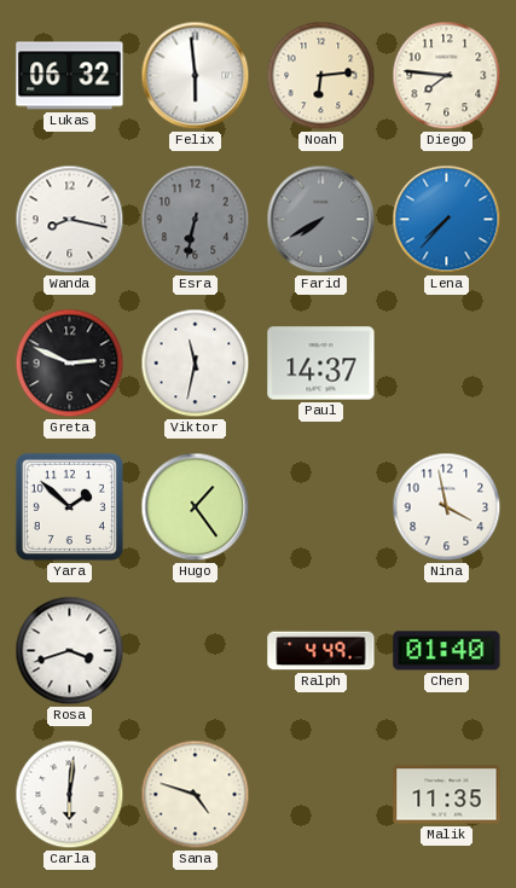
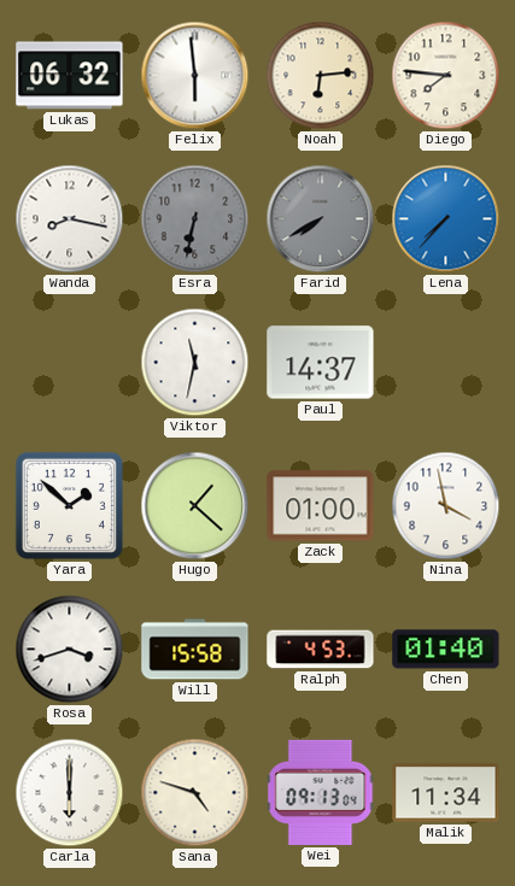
Greta: 2:49 -> none (70, 364)
Hugo: 1:24 -> 1:22 (195, 506)
Zack: none -> 01:00 (321, 506)
Will: none -> 15:58 (195, 650)
Ralph: 4:49 -> 4:53 (321, 650)
Carla: 6:01 -> 6:00 (70, 793)
Wei: none -> 09:13 (321, 792)
Malik: 11:35 -> 11:34 (446, 793)
